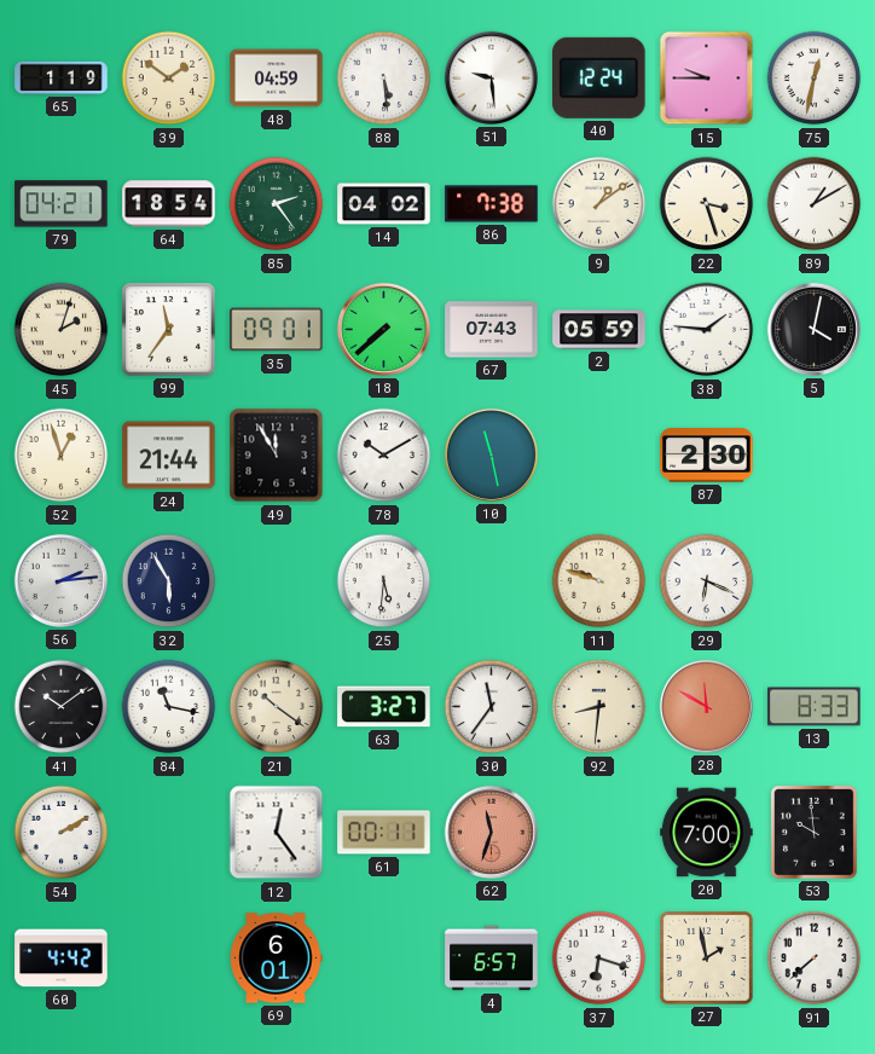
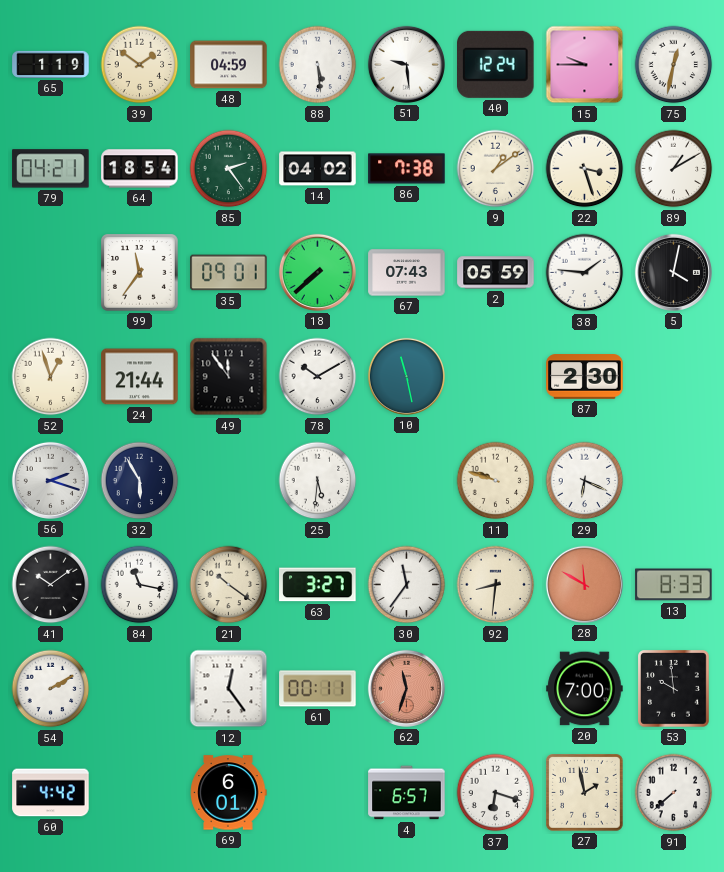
45: 2:03 -> none (62, 330)
49: 11:55 -> 11:54 (229, 377)
56: 2:14 -> 2:18 (50, 480)
